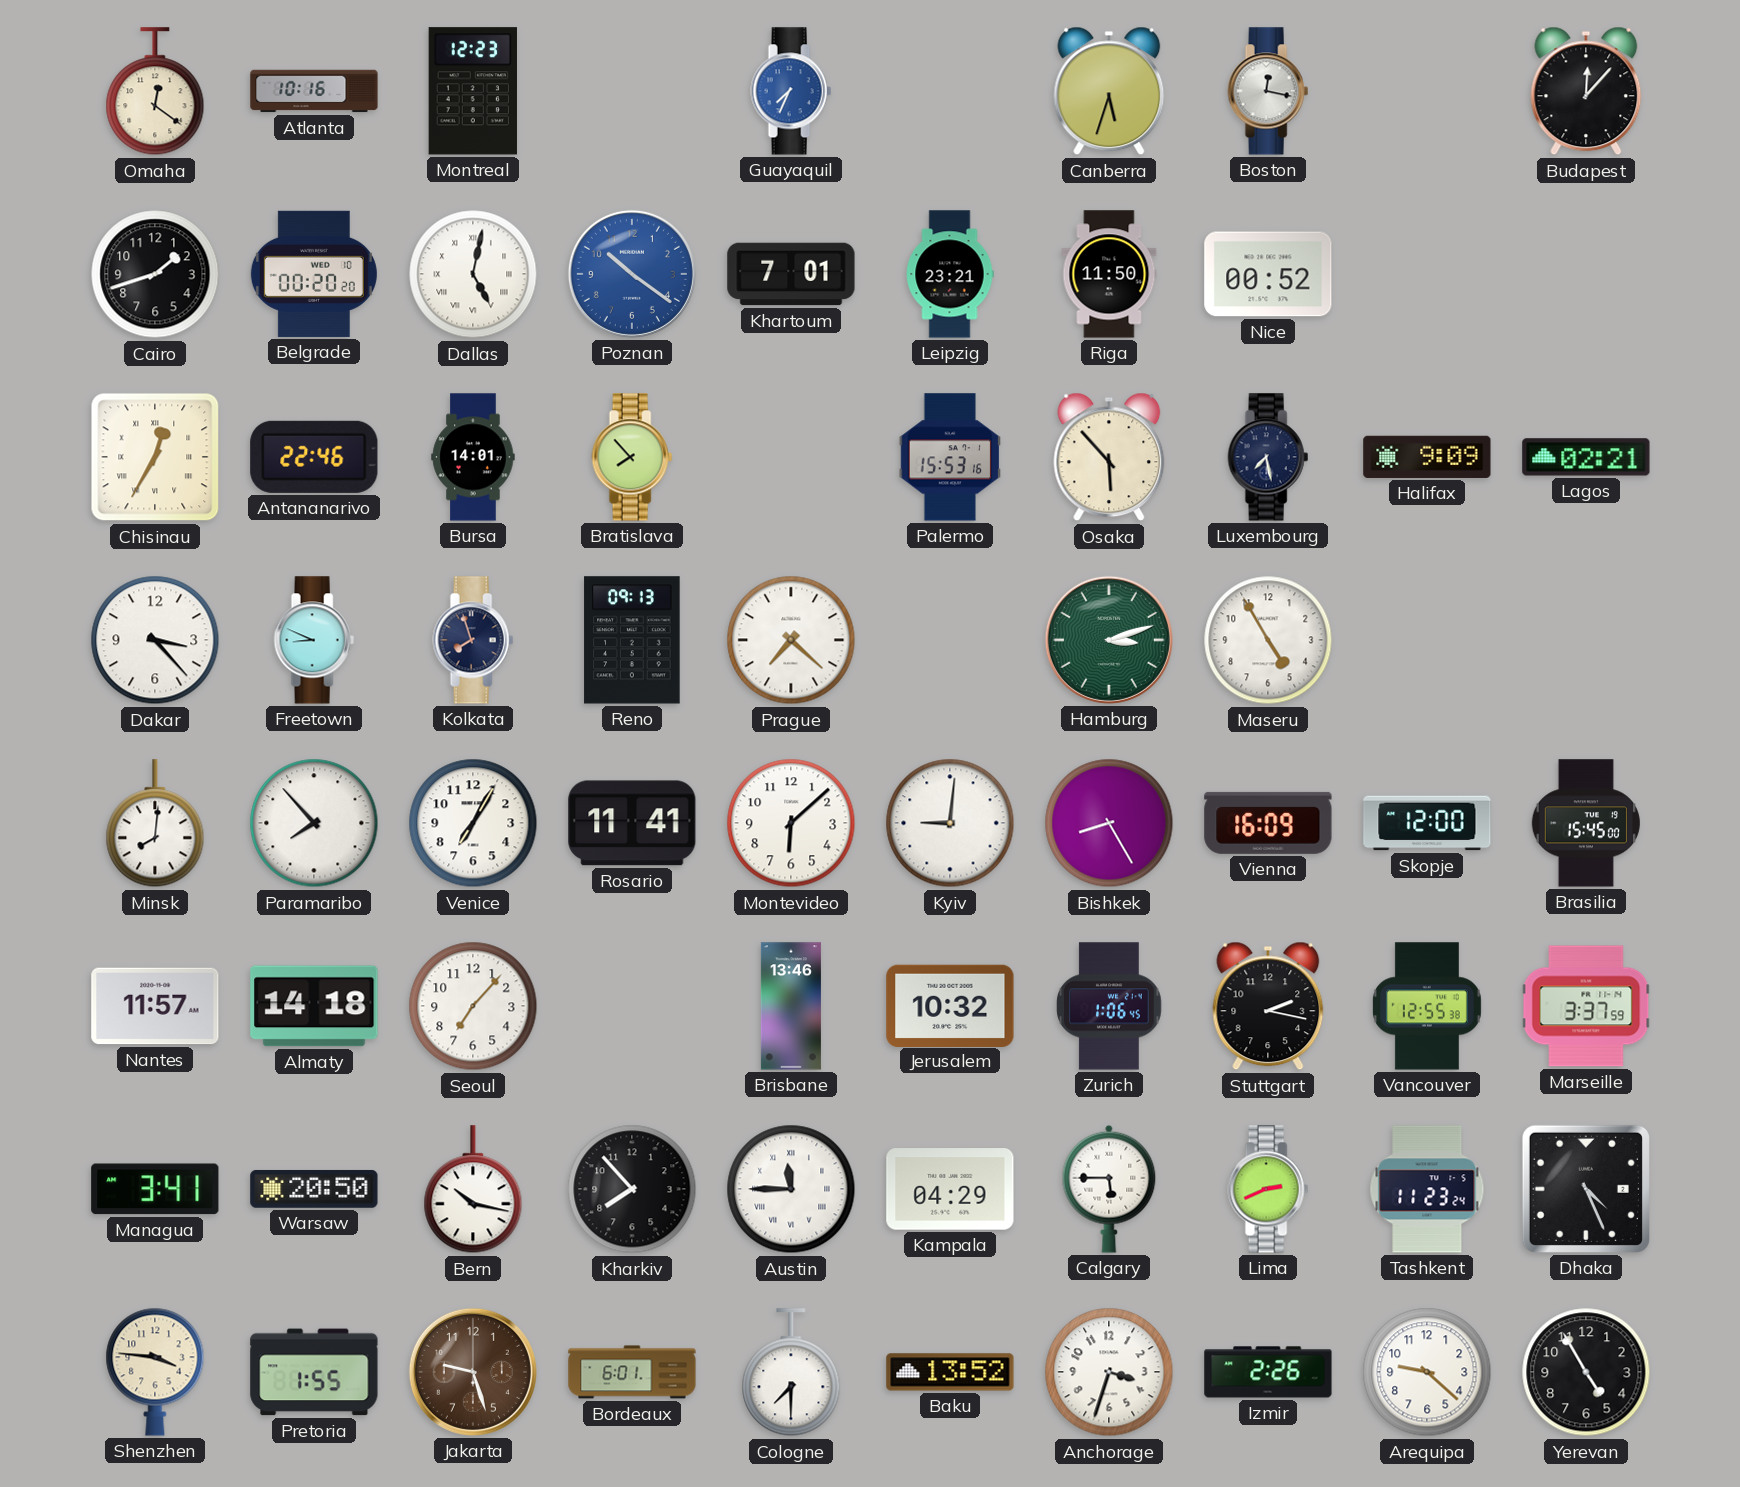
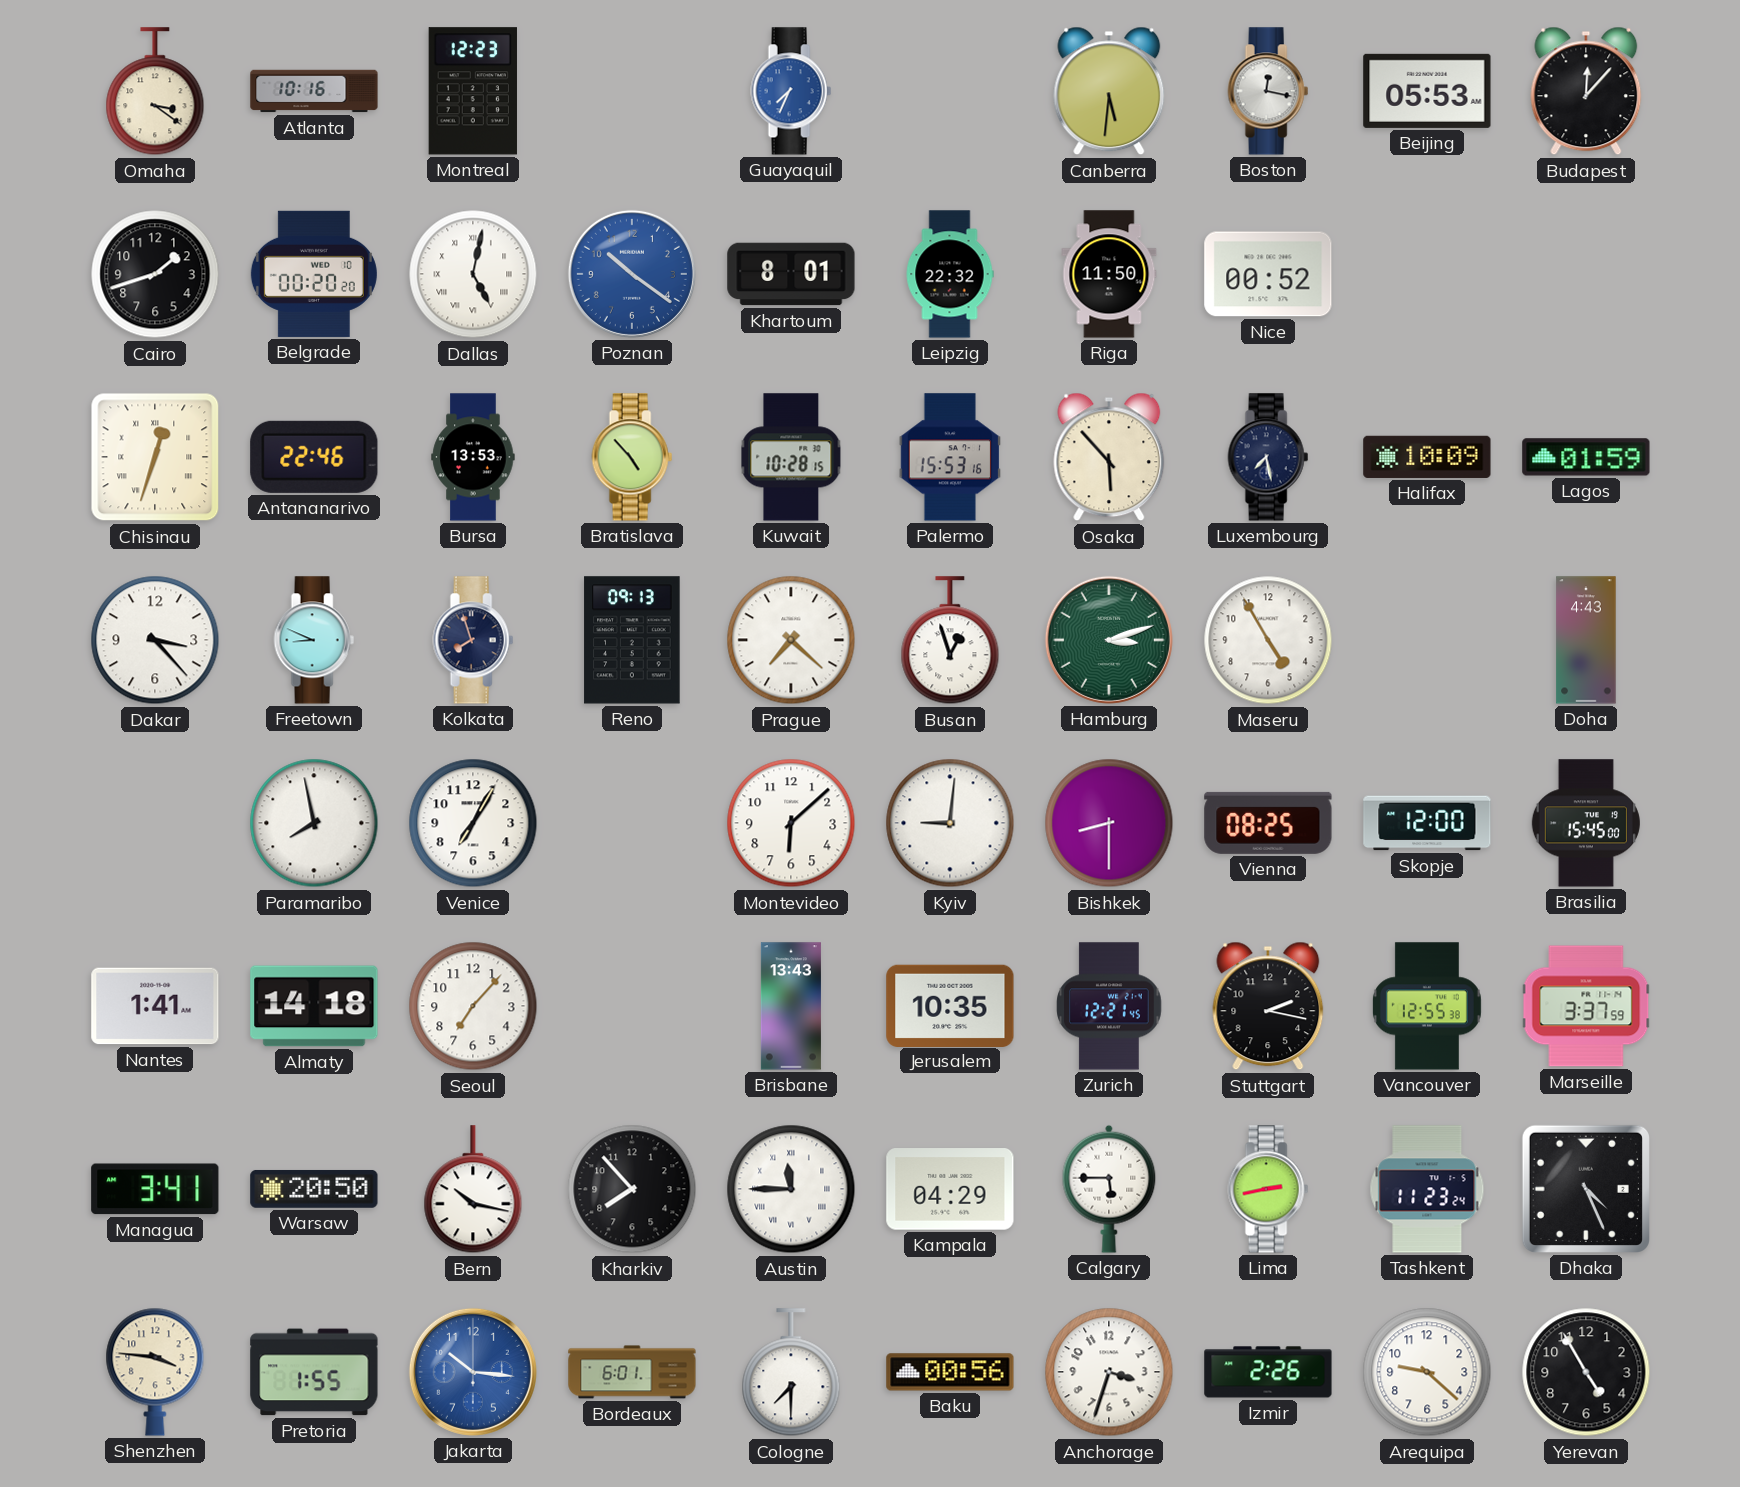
Omaha: 12:21 -> 3:21 (155, 92)
Canberra: 5:33 -> 5:31 (1109, 91)
Beijing: none -> 05:53 (1427, 91)
Khartoum: 7:01 -> 8:01 (791, 274)
Leipzig: 23:21 -> 22:32 (950, 274)
Chisinau: 12:35 -> 12:33 (155, 457)
Bursa: 14:01 -> 13:53 (473, 457)
Bratislava: 7:53 -> 4:53 (632, 457)
Kuwait: none -> 10:28 (791, 457)
Halifax: 9:09 -> 10:09 (1427, 457)
Lagos: 02:21 -> 01:59 (1586, 457)
Busan: none -> 12:57 (950, 641)
Doha: none -> 4:43 (1586, 640)
Minsk: 8:01 -> none (155, 824)
Paramaribo: 7:53 -> 7:58 (314, 823)
Rosario: 11:41 -> none (632, 823)
Bishkek: 8:25 -> 8:30 (1109, 823)
Vienna: 16:09 -> 08:25 (1268, 823)
Nantes: 11:57 -> 1:41 (155, 1006)
Brisbane: 13:46 -> 13:43 (791, 1006)
Jerusalem: 10:32 -> 10:35 (950, 1005)
Zurich: 1:06 -> 12:21 (1109, 1006)
Lima: 2:41 -> 2:43 (1268, 1189)
Jakarta: 9:27 -> 10:16 (473, 1372)
Jakarta dial: brown -> blue (473, 1372)
Baku: 13:52 -> 00:56 (950, 1372)
